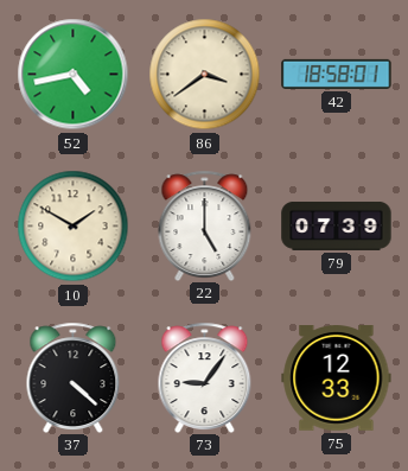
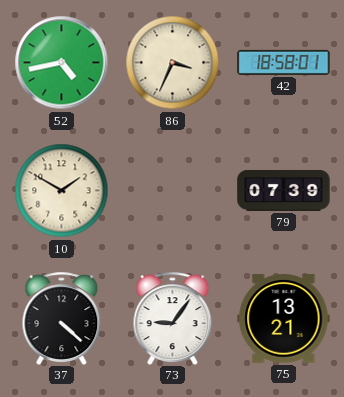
86: 3:39 -> 3:34 (173, 63)
22: 5:00 -> none (205, 225)
75: 12:33 -> 13:21 (284, 319)
